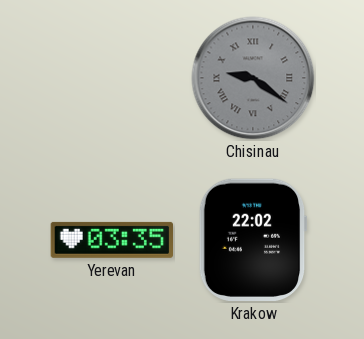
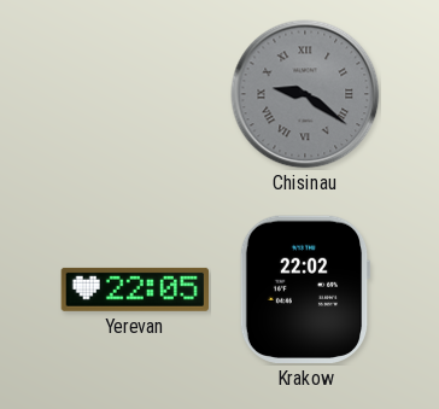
Yerevan: 03:35 -> 22:05 (134, 290)
